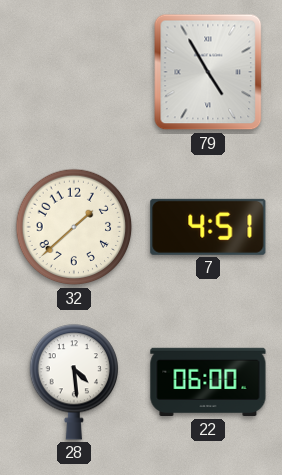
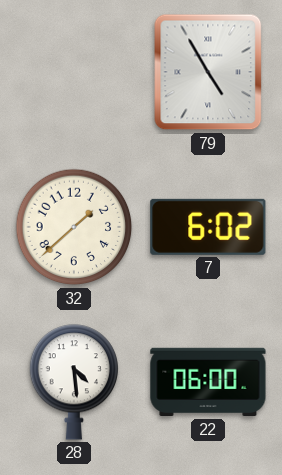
7: 4:51 -> 6:02 (208, 227)
